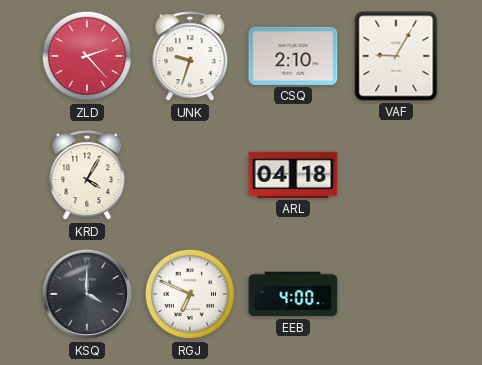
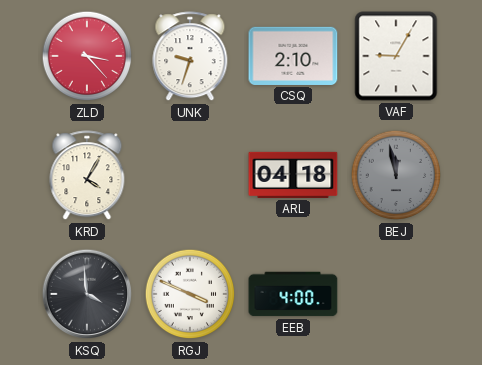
ZLD: 2:23 -> 3:23 (87, 56)
BEJ: none -> 11:58 (396, 175)
KSQ: 4:00 -> 3:59 (87, 294)
RGJ: 6:49 -> 3:49 (190, 294)
